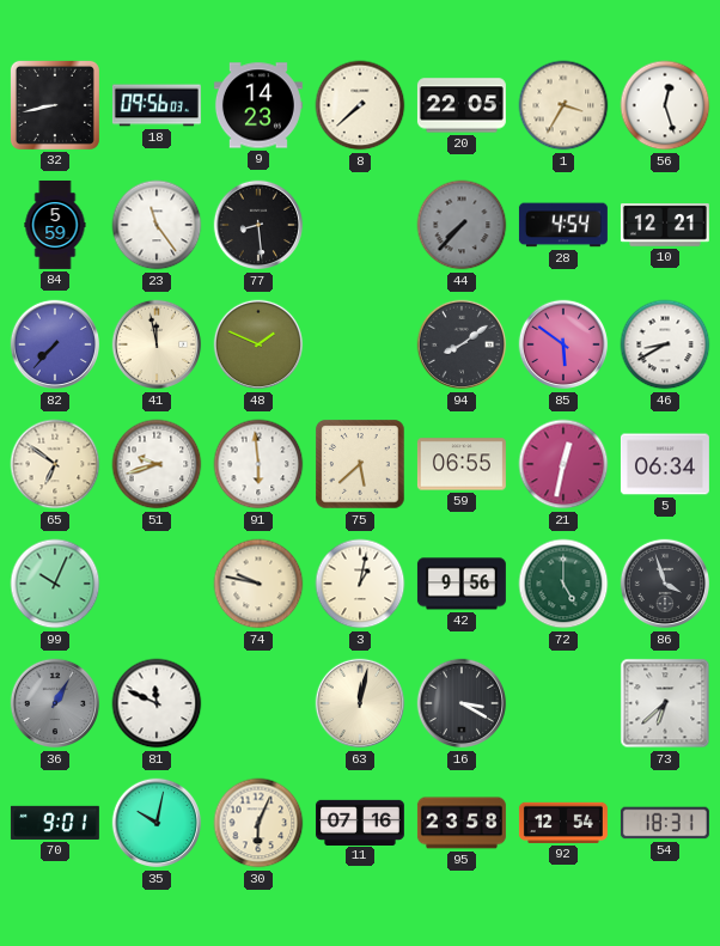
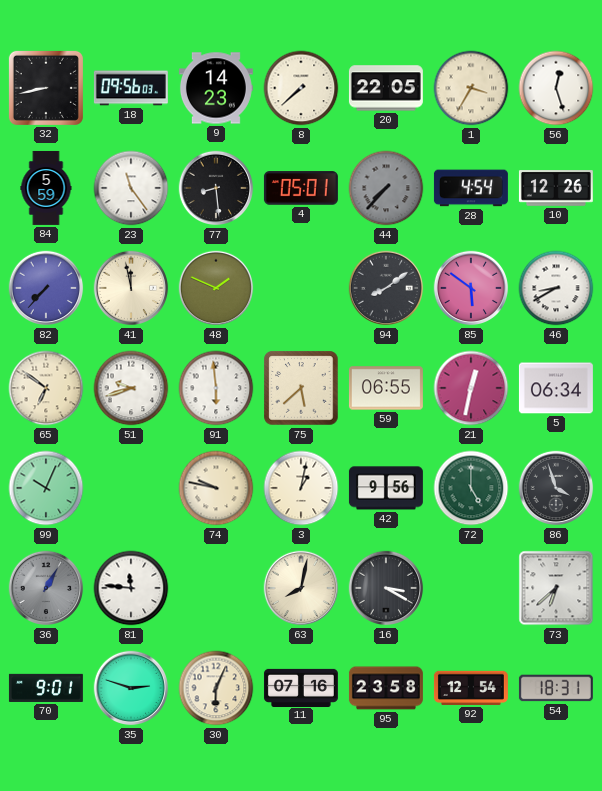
4: none -> 05:01 (301, 188)
10: 12:21 -> 12:26 (556, 188)
81: 11:49 -> 11:46 (131, 588)
63: 12:02 -> 8:02 (301, 588)
35: 10:02 -> 2:48 (131, 688)
